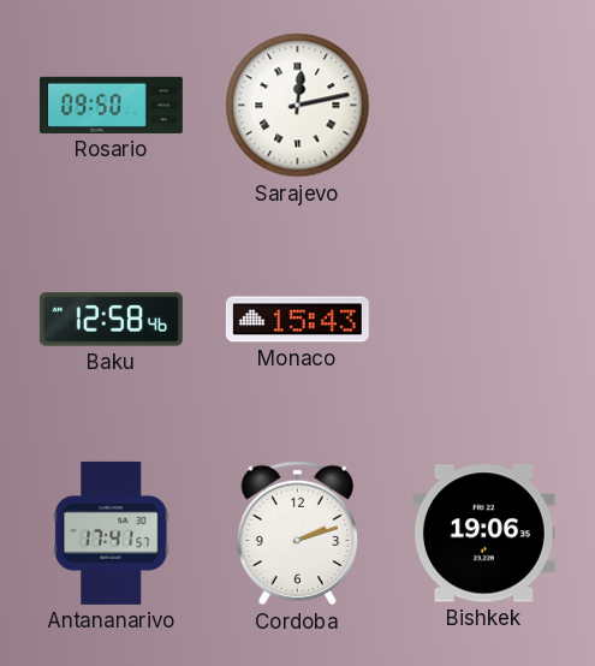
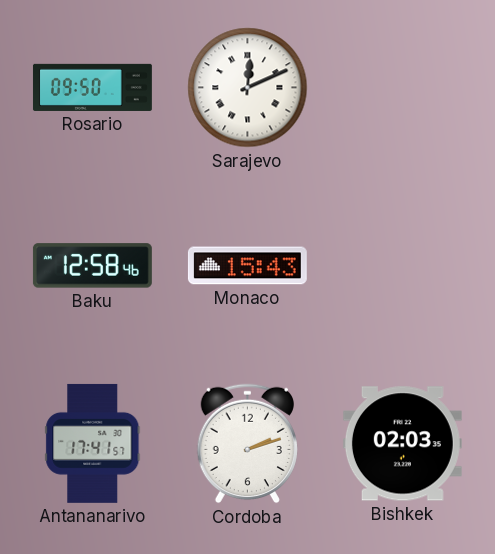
Sarajevo: 12:13 -> 12:11 (248, 88)
Bishkek: 19:06 -> 02:03 (402, 444)
